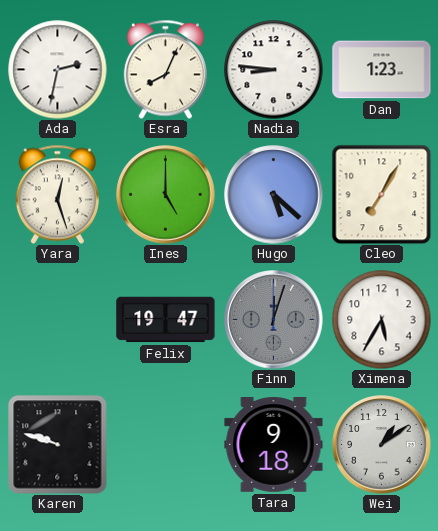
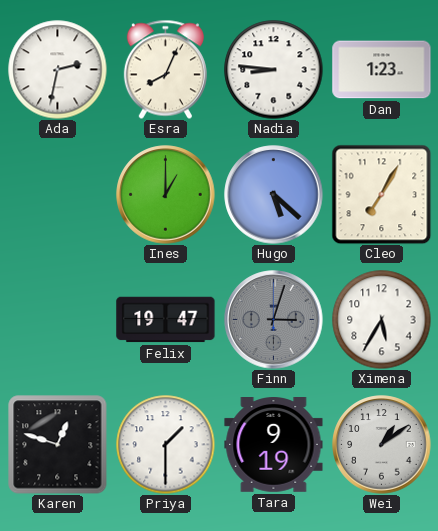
Yara: 12:27 -> none (57, 194)
Ines: 5:00 -> 1:00 (166, 195)
Finn: 12:03 -> 3:03 (274, 320)
Karen: 9:48 -> 12:48 (57, 444)
Priya: none -> 1:30 (166, 445)
Tara: 9:18 -> 9:19 (274, 445)
